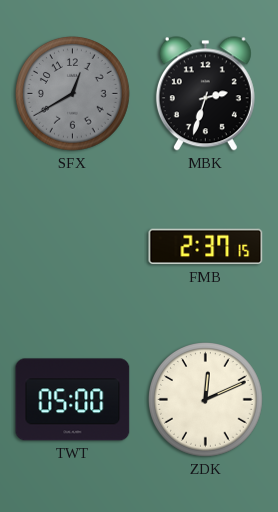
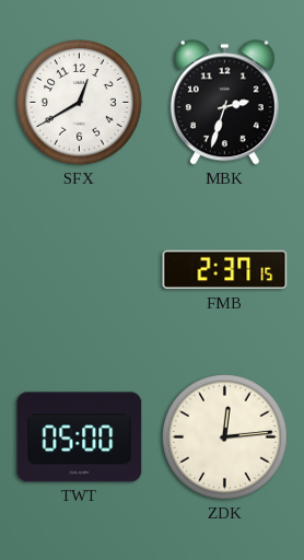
SFX dial: grey -> white (80, 103)
ZDK: 12:11 -> 12:14 (225, 437)
